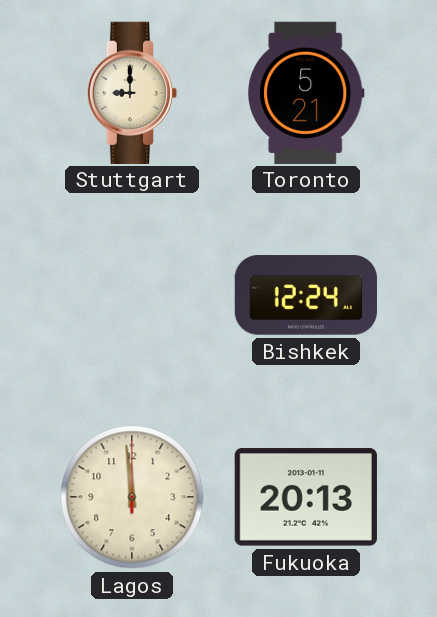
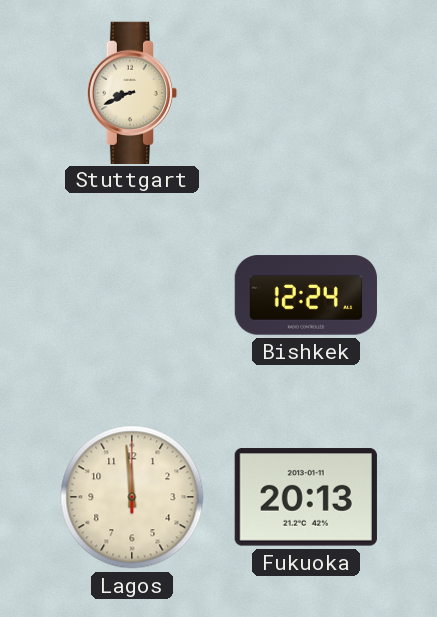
Stuttgart: 9:00 -> 8:41 (131, 92)
Toronto: 5:21 -> none (307, 92)
